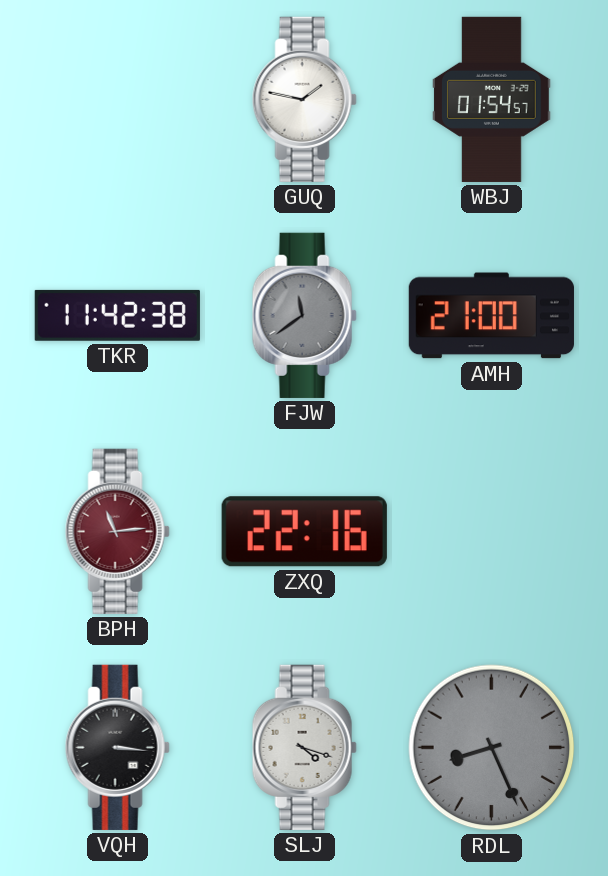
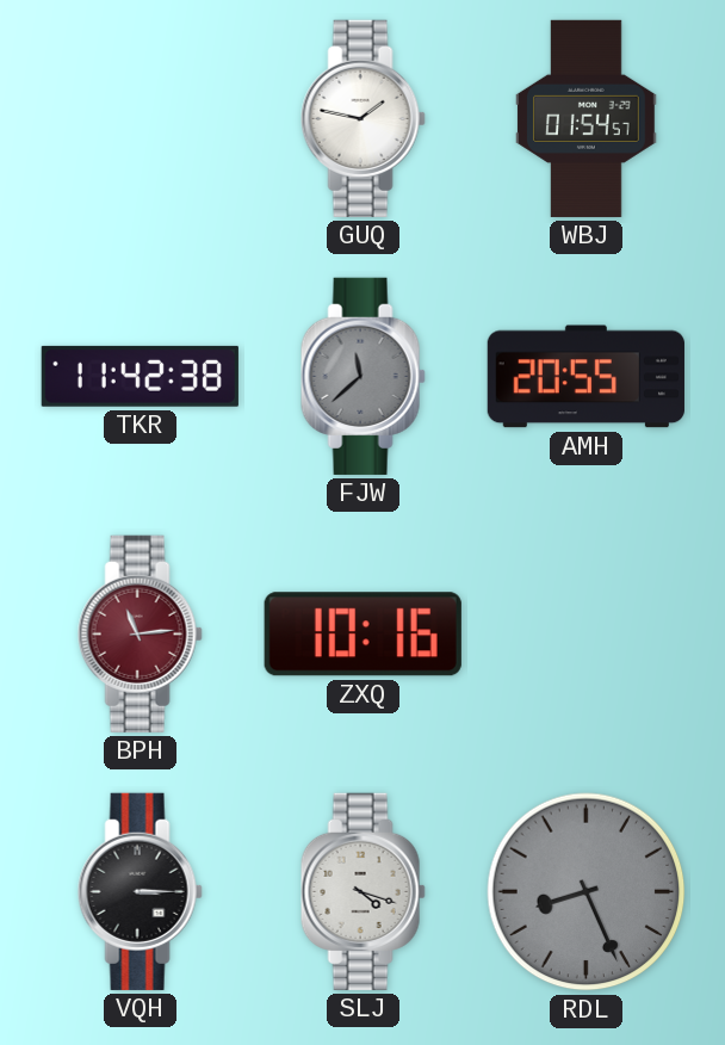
FJW: 11:39 -> 11:38 (362, 376)
AMH: 21:00 -> 20:55 (585, 377)
ZXQ: 22:16 -> 10:16 (362, 635)
VQH: 3:16 -> 3:15 (140, 891)
